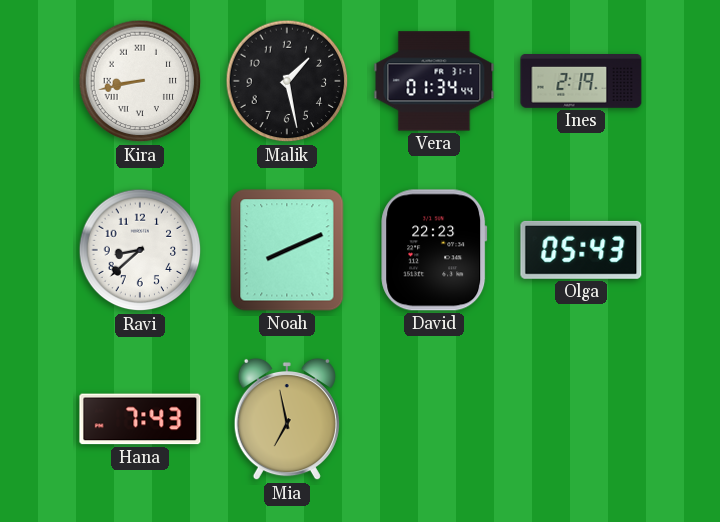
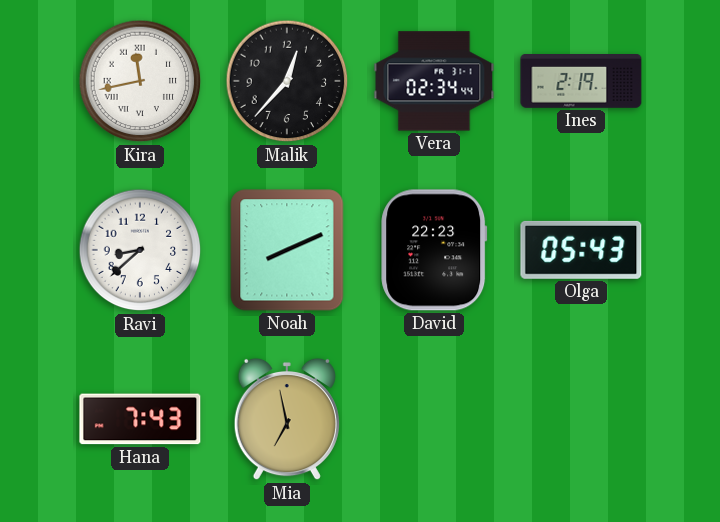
Kira: 8:43 -> 11:43 (140, 81)
Malik: 1:28 -> 12:37 (287, 81)
Vera: 01:34 -> 02:34 (434, 81)
